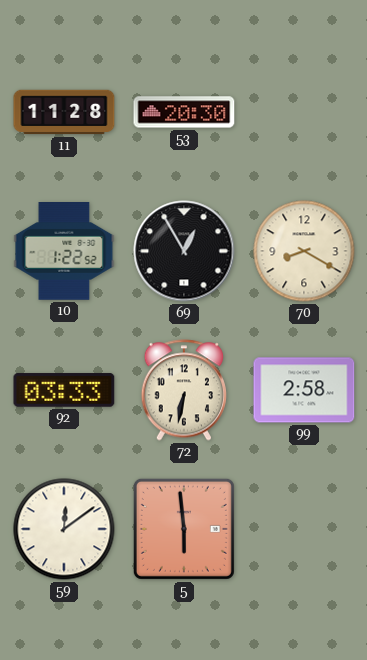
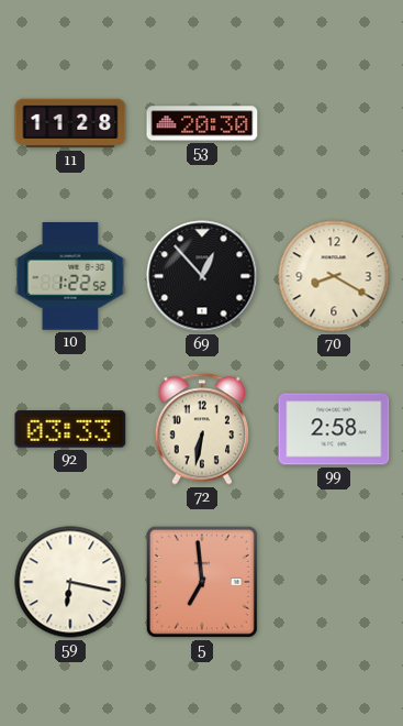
69: 12:55 -> 12:53 (202, 276)
59: 12:09 -> 6:17 (70, 582)
5: 5:59 -> 6:59 (202, 582)
